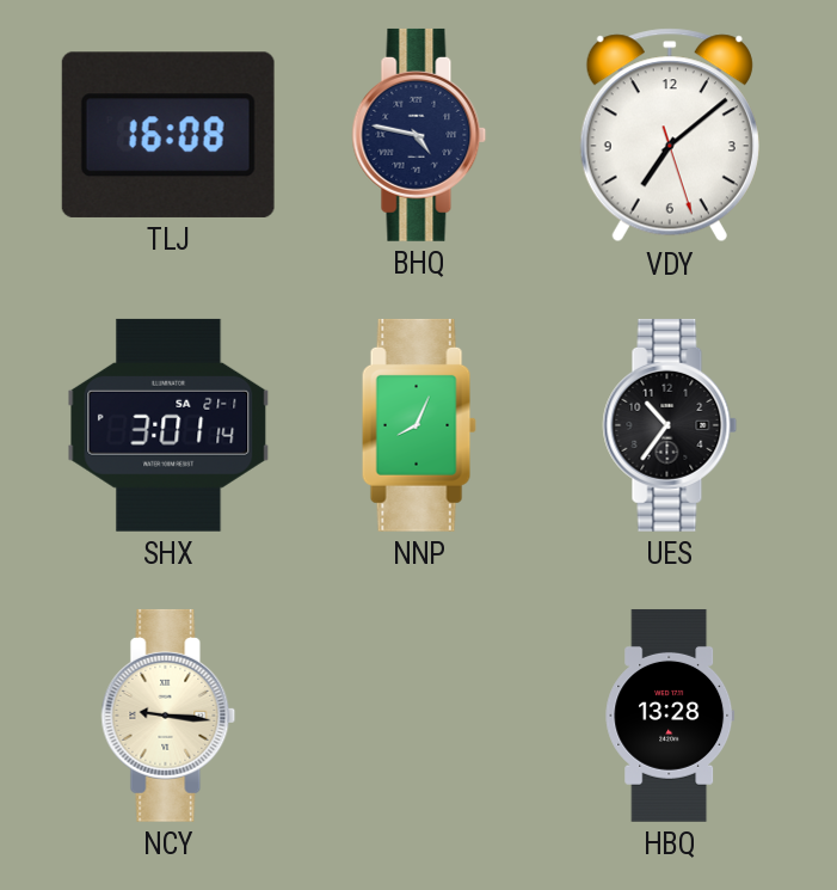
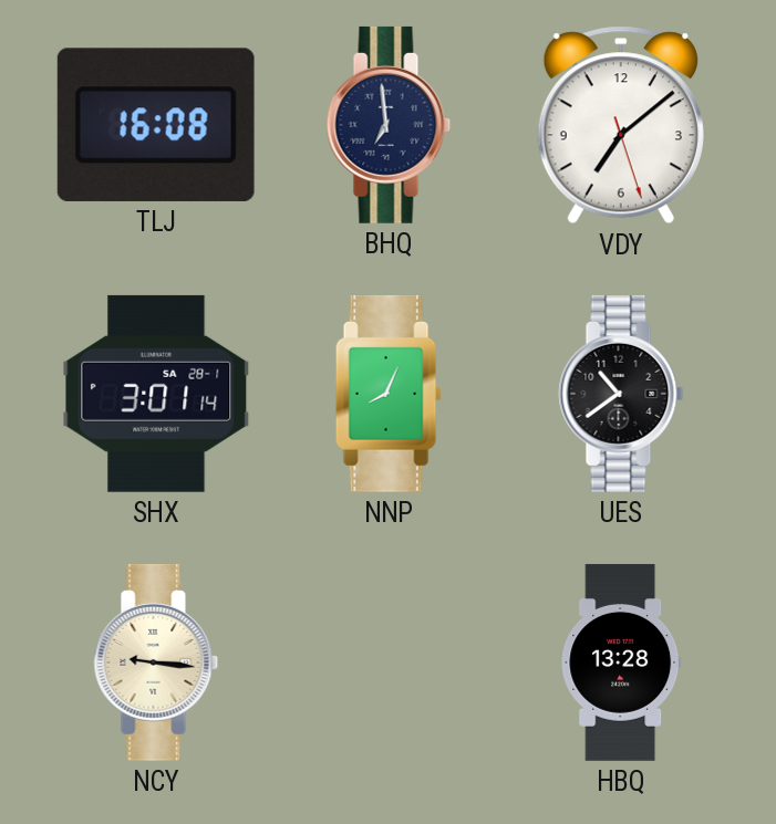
BHQ: 4:47 -> 6:59 (389, 125)
SHX date: SA 21-1 -> SA 28-1 (156, 394)
UES: 10:36 -> 10:39 (621, 394)
